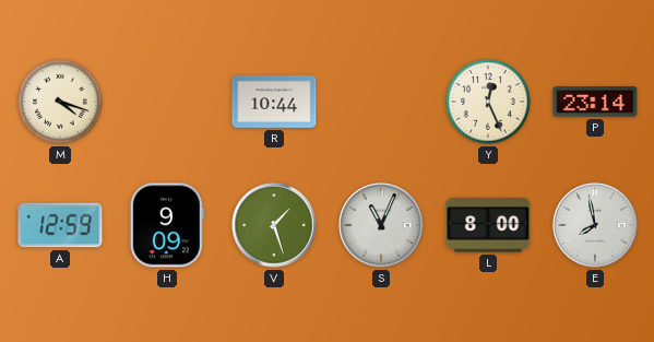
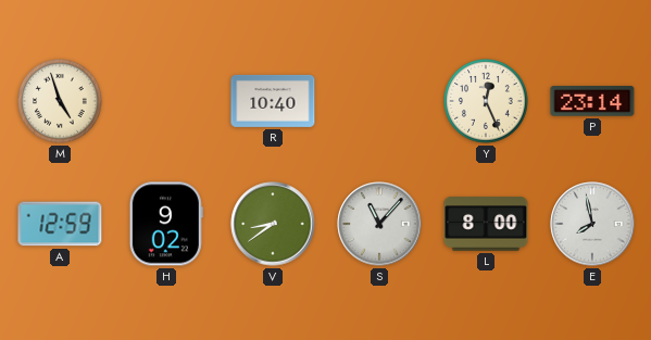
M: 4:18 -> 4:57 (60, 101)
R: 10:44 -> 10:40 (273, 101)
H: 9:09 -> 9:02 (166, 224)
V: 1:27 -> 8:39 (273, 224)
S: 11:04 -> 11:07 (379, 224)
